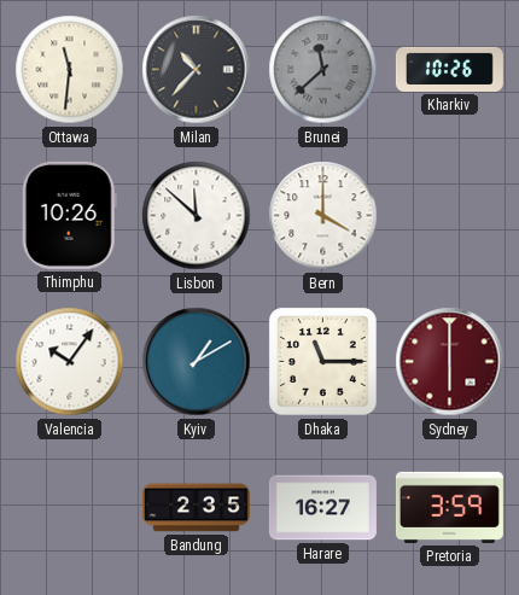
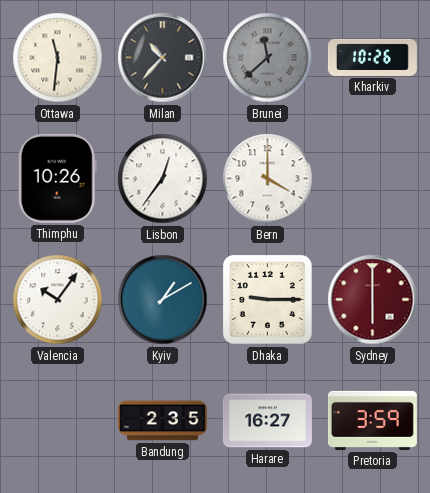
Lisbon: 11:52 -> 12:36 (163, 179)
Dhaka: 11:15 -> 9:15 (268, 300)
